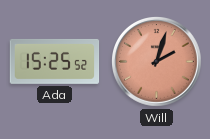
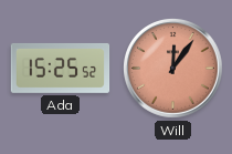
Will: 2:03 -> 12:06 (173, 69)
